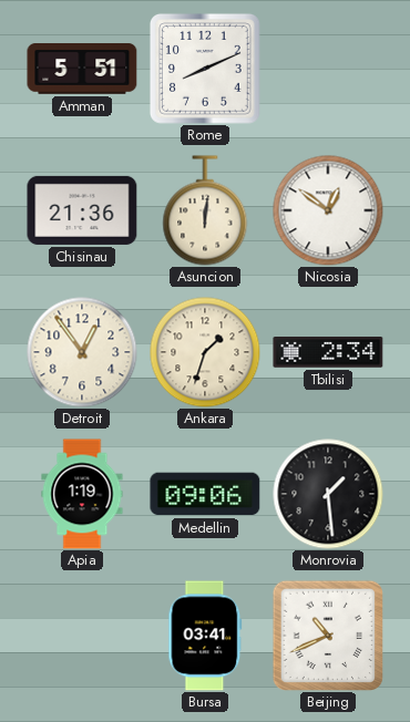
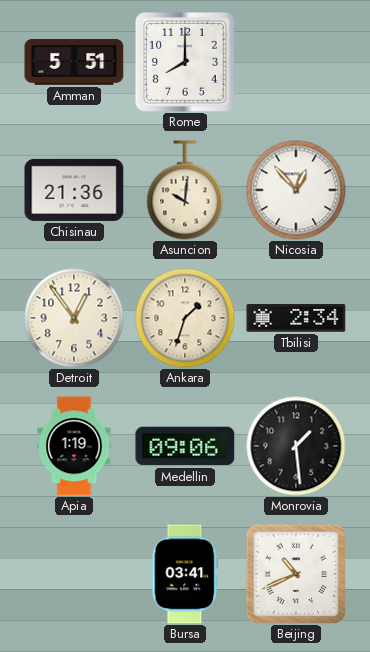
Rome: 8:11 -> 8:00 (185, 62)
Asuncion: 12:01 -> 10:01 (185, 190)
Nicosia: 12:51 -> 12:53 (296, 190)
